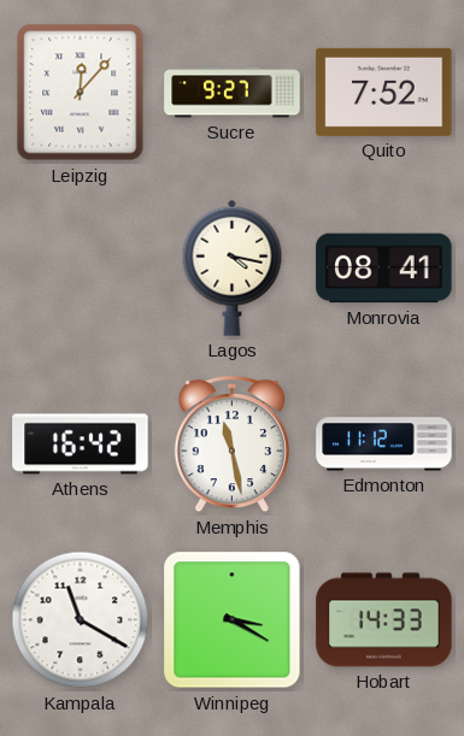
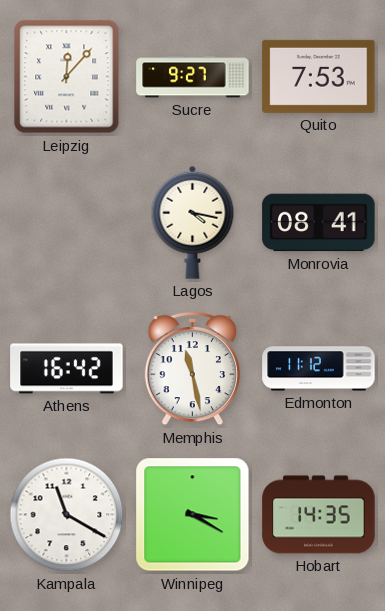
Quito: 7:52 -> 7:53 (319, 76)
Hobart: 14:33 -> 14:35 (319, 515)
